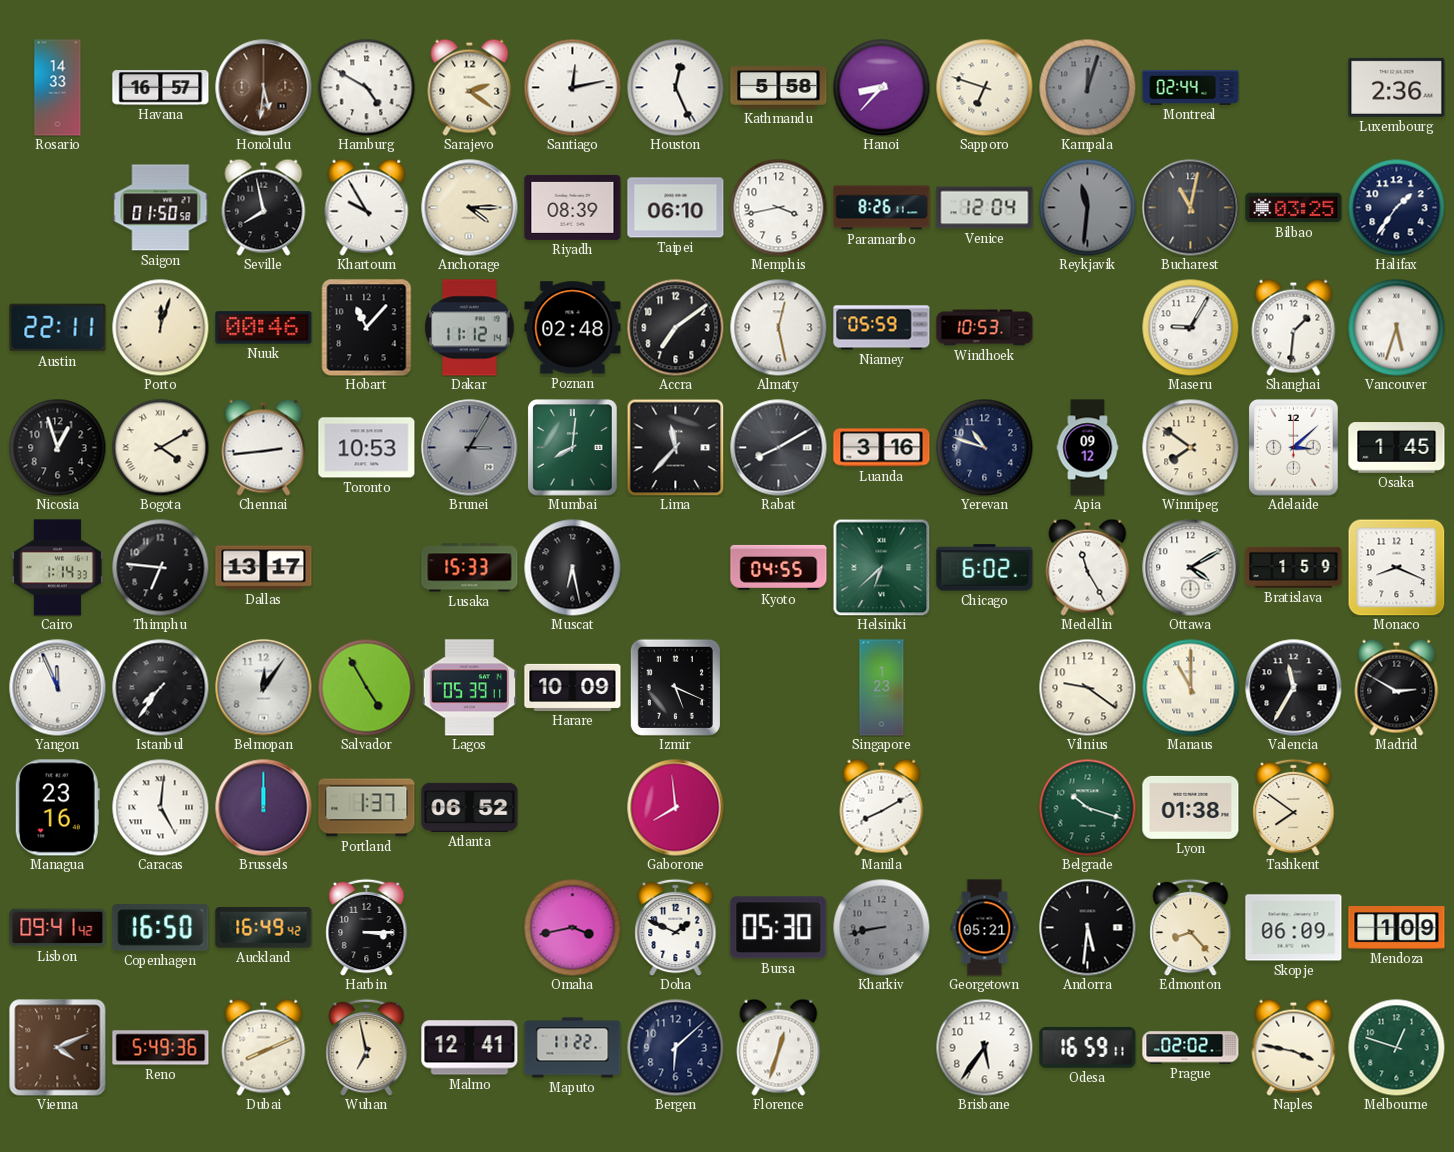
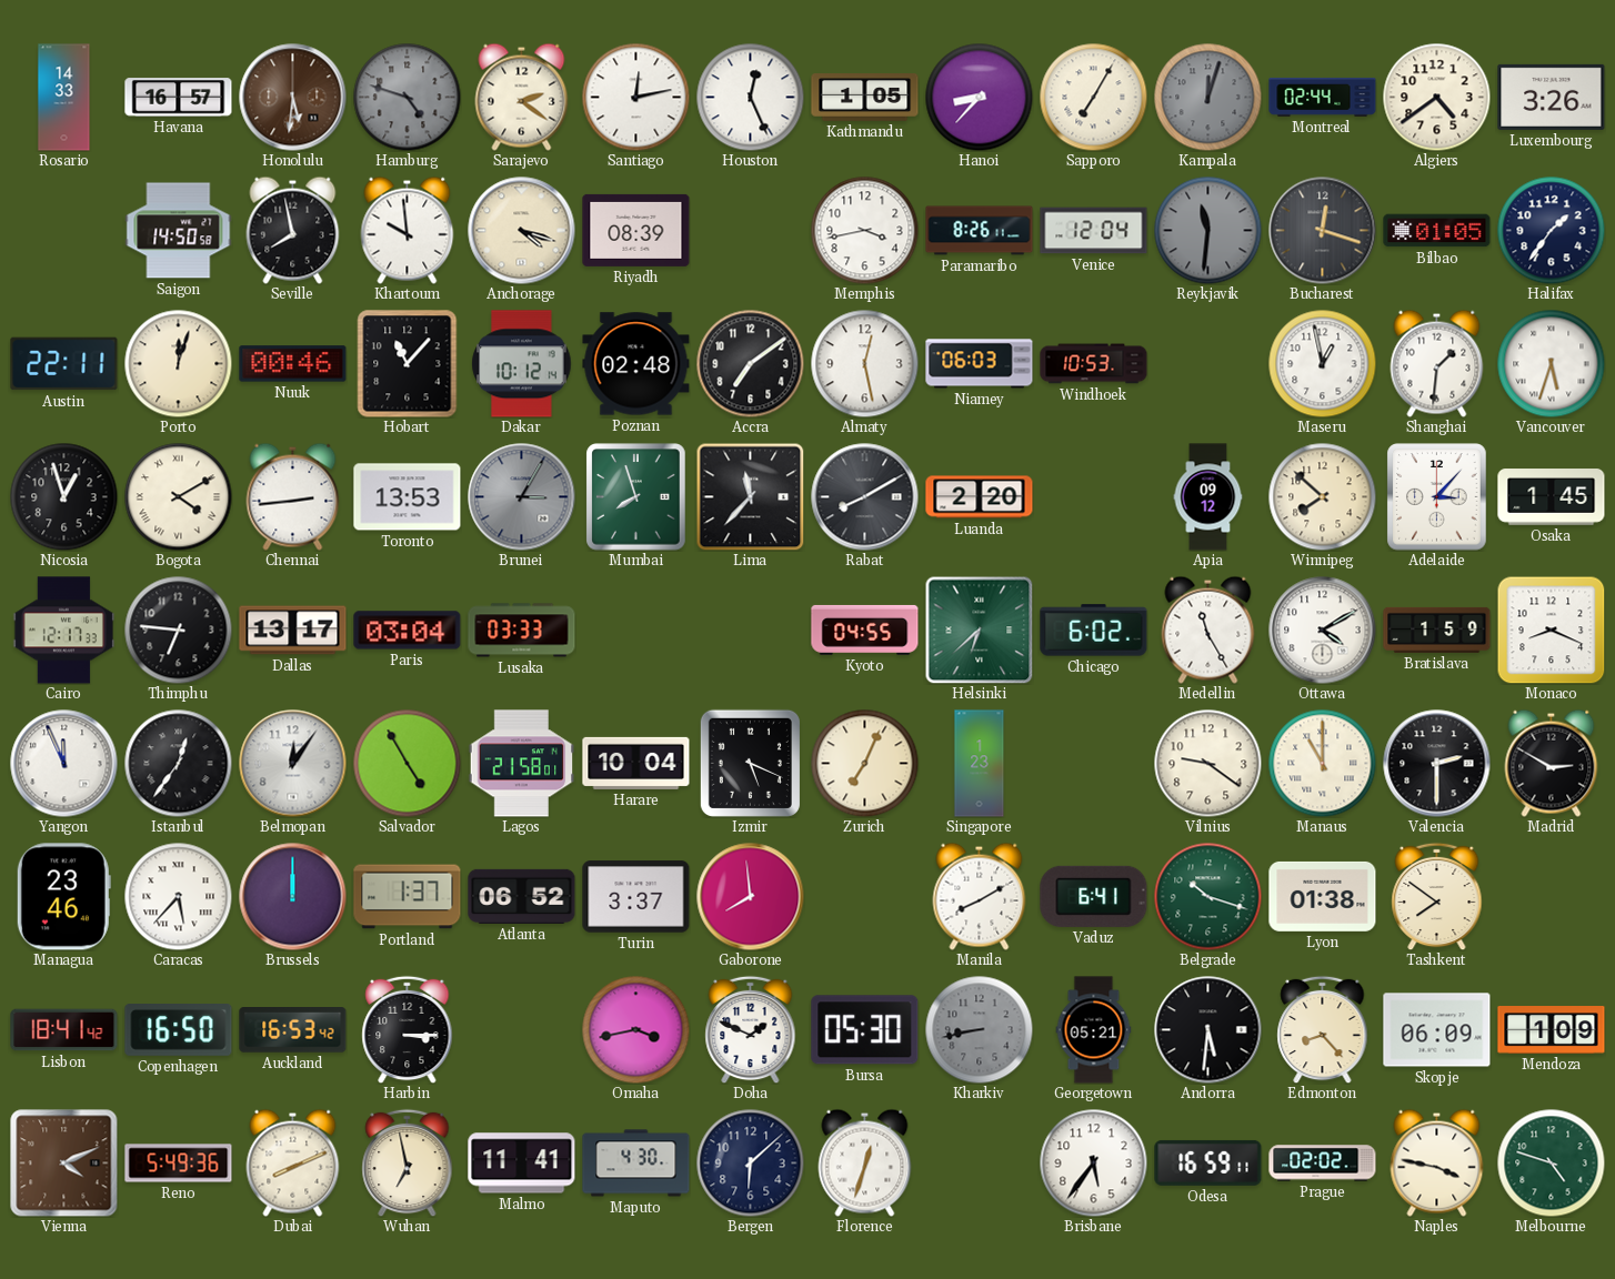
Hamburg: 4:50 -> 4:48 (407, 97)
Hamburg dial: white -> grey (407, 97)
Kathmandu: 5:58 -> 1:05 (865, 98)
Sapporo: 6:48 -> 7:05 (1093, 97)
Algiers: none -> 4:39 (1436, 97)
Luxembourg: 2:36 -> 3:26 (1552, 97)
Saigon: 01:50 -> 14:50 (179, 231)
Khartoum: 9:55 -> 9:59 (408, 230)
Anchorage: 4:15 -> 4:18 (522, 231)
Taipei: 06:10 -> none (676, 208)
Bucharest: 11:02 -> 12:18 (1323, 231)
Bilbao: 03:25 -> 01:05 (1437, 231)
Dakar: 11:12 -> 10:12 (522, 364)
Niamey: 05:59 -> 06:03 (980, 364)
Maseru: 9:05 -> 12:58 (1322, 363)
Toronto: 10:53 -> 13:53 (408, 497)
Mumbai: 8:01 -> 7:57 (636, 497)
Luanda: 3:16 -> 2:20 (980, 497)
Yerevan: 10:48 -> none (984, 447)
Winnipeg: 7:51 -> 7:52 (1322, 496)
Adelaide: 3:08 -> 3:07 (1437, 497)
Cairo: 1:14 -> 12:17 (63, 631)
Paris: none -> 03:04 (408, 631)
Lusaka: 15:33 -> 03:33 (522, 631)
Muscat: 6:28 -> none (572, 567)
Istanbul: 7:36 -> 12:36 (178, 763)
Lagos: 05:39 -> 21:58 (522, 764)
Harare: 10:09 -> 10:04 (636, 763)
Zurich: none -> 7:04 (864, 763)
Valencia: 11:35 -> 2:30 (1437, 764)
Managua: 23:16 -> 23:46 (63, 897)
Caracas: 5:01 -> 5:37 (178, 896)
Turin: none -> 3:37 (636, 897)
Vaduz: none -> 6:41 (1094, 896)
Lisbon: 09:41 -> 18:41 (64, 1030)
Auckland: 16:49 -> 16:53 (293, 1030)
Malmo: 12:41 -> 11:41 (522, 1164)
Maputo: 11:22 -> 4:30 (636, 1164)
Melbourne: 12:48 -> 4:48 (1551, 1162)
